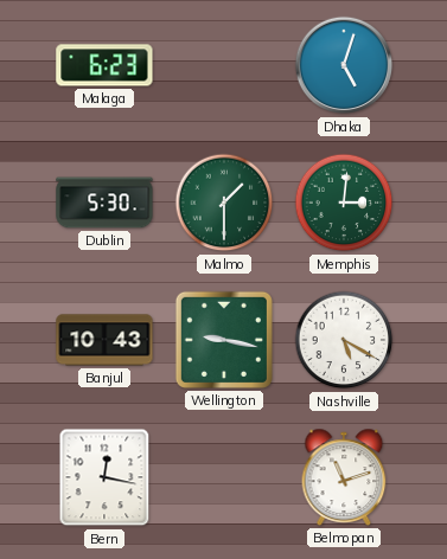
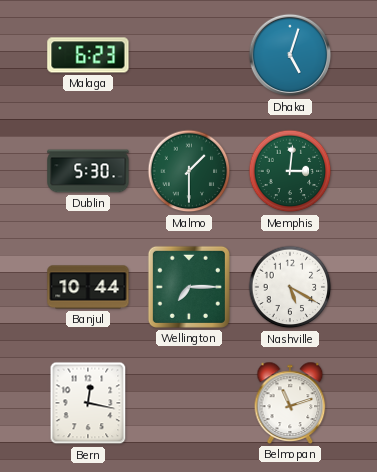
Banjul: 10:43 -> 10:44 (88, 287)
Wellington: 9:17 -> 7:15 (189, 287)
